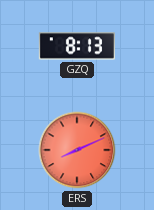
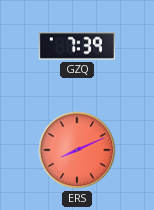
GZQ: 8:13 -> 7:39 (77, 46)
